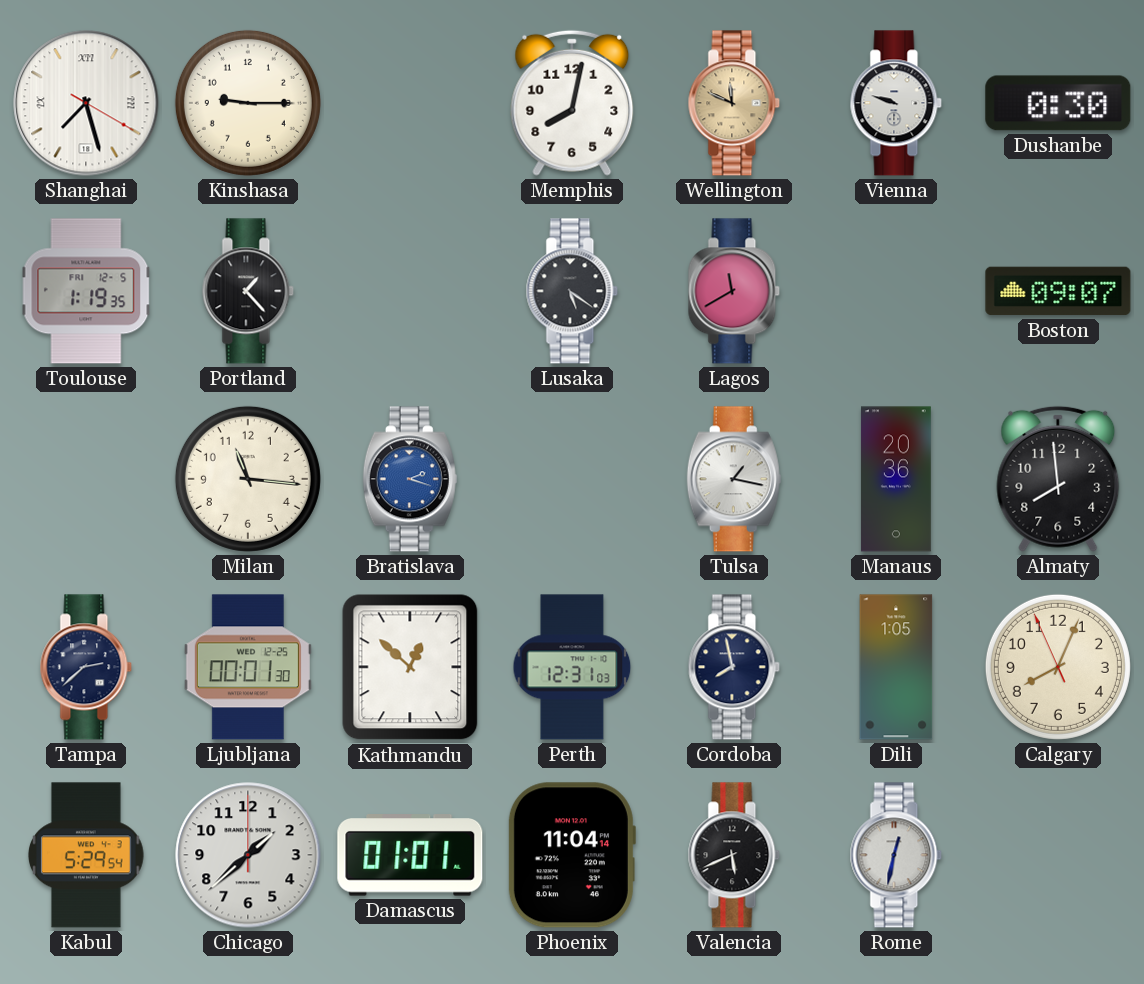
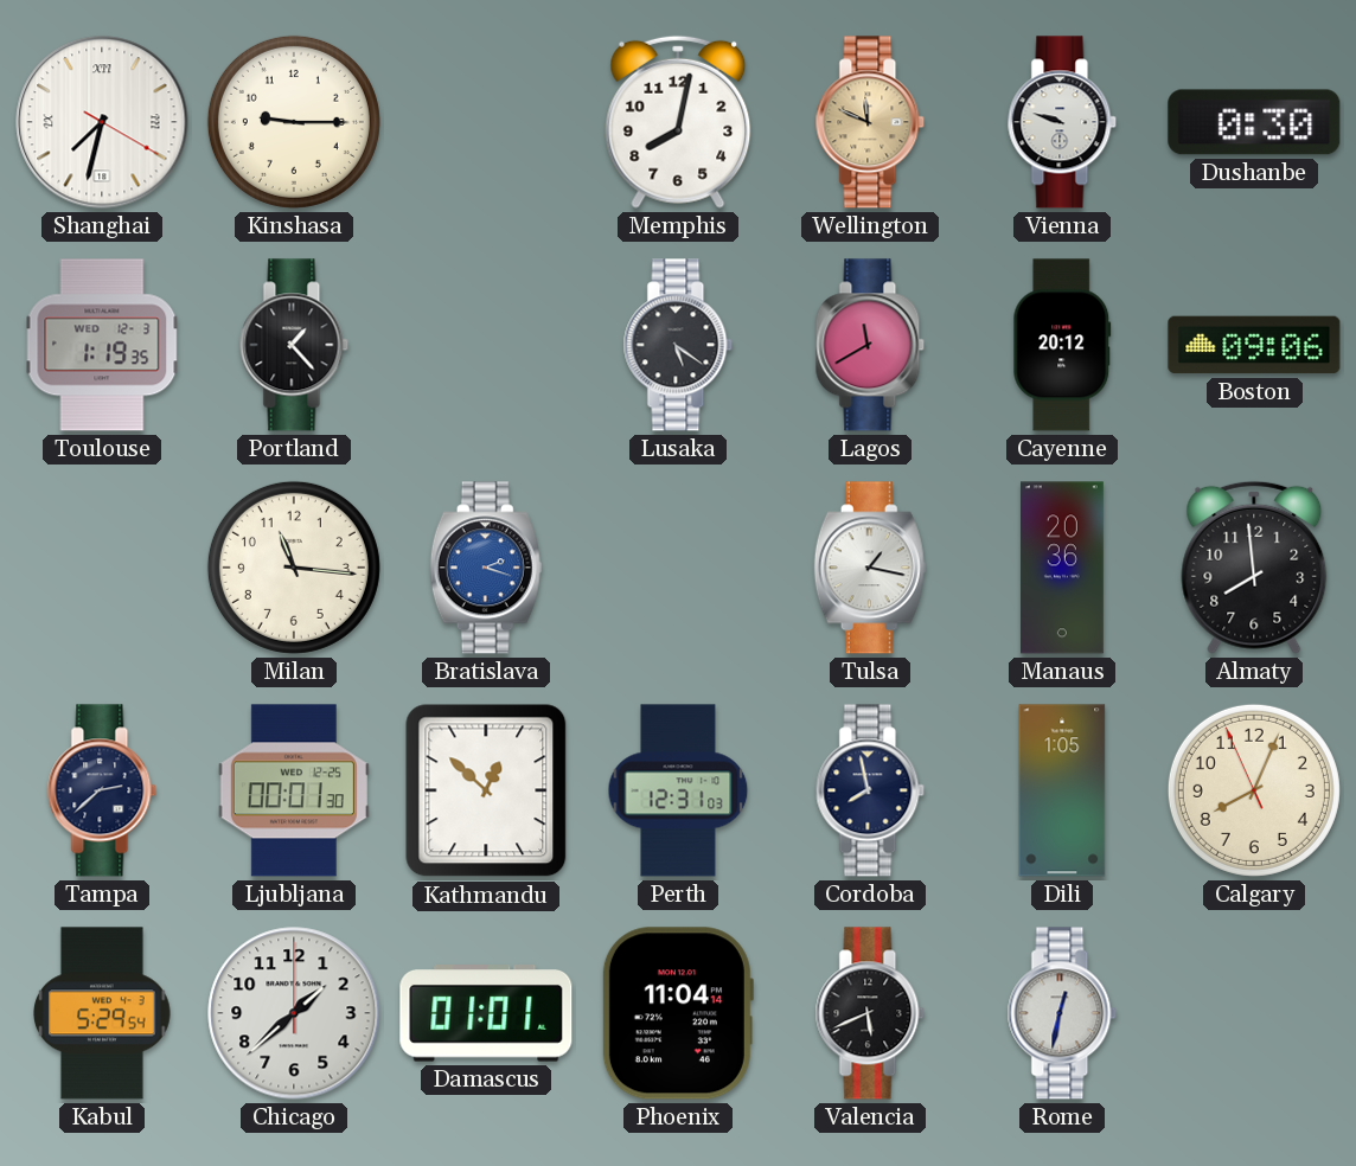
Shanghai: 7:27 -> 7:32 (102, 122)
Toulouse date: FRI 12-5 -> WED 12-3 (102, 345)
Cayenne: none -> 20:12 (1062, 345)
Boston: 09:07 -> 09:06 (1254, 345)
